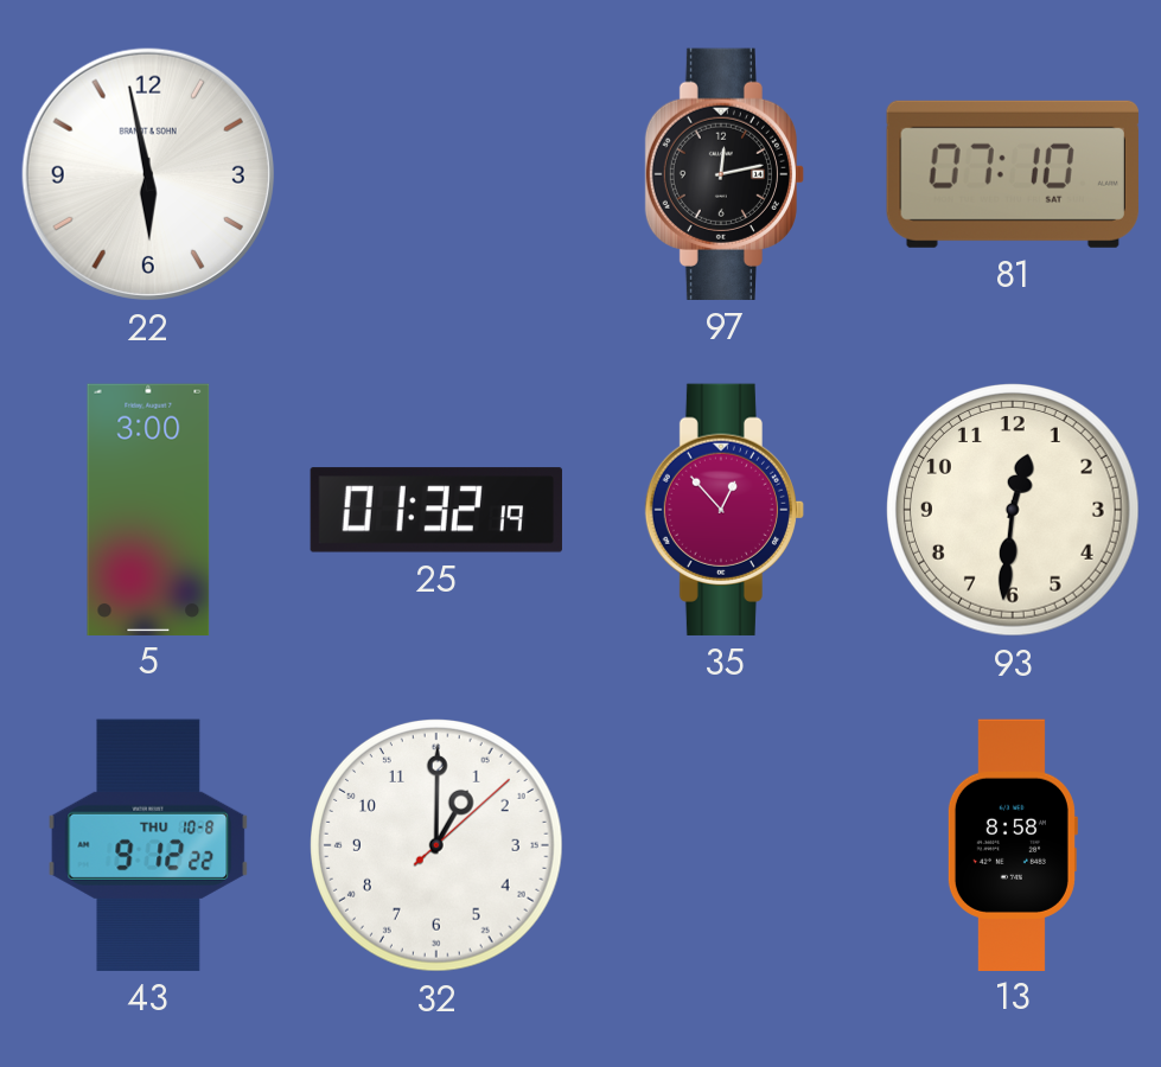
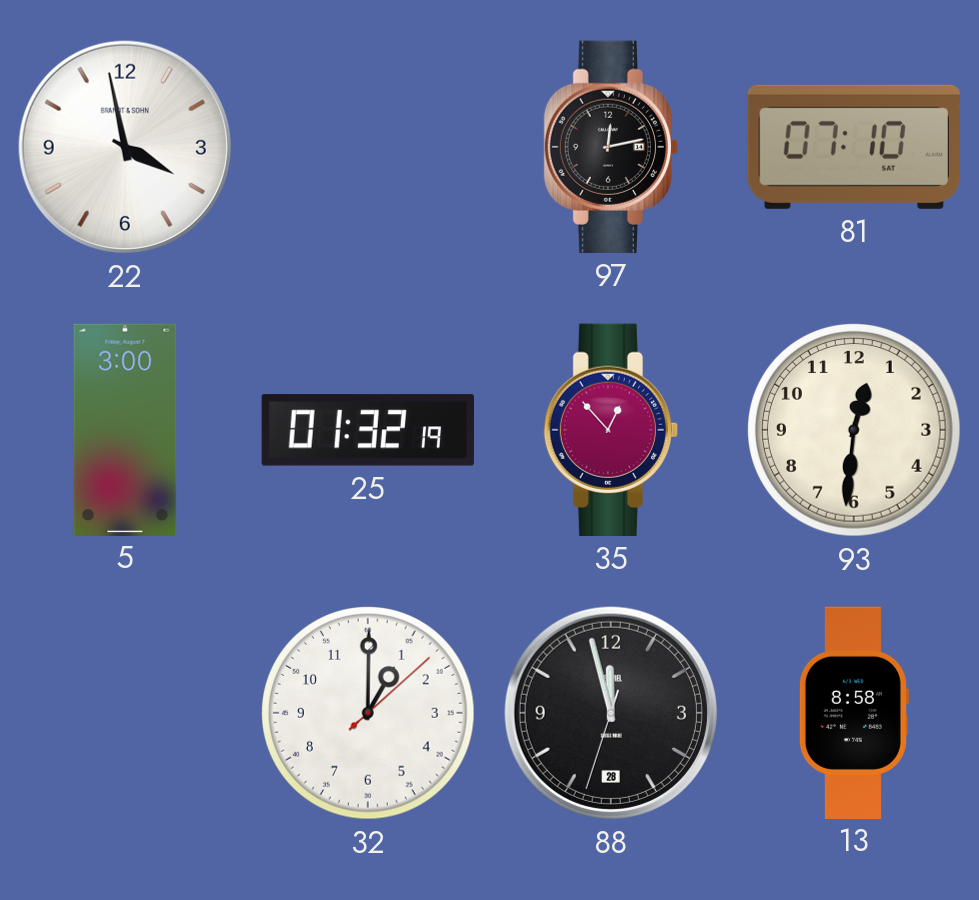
22: 5:58 -> 3:58 (125, 147)
43: 9:12 -> none (148, 845)
88: none -> 11:57 (611, 713)
